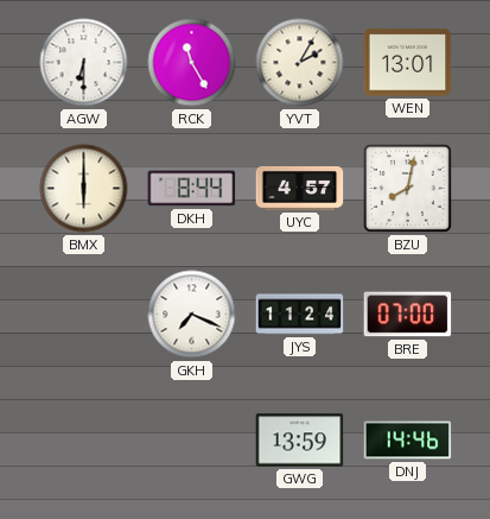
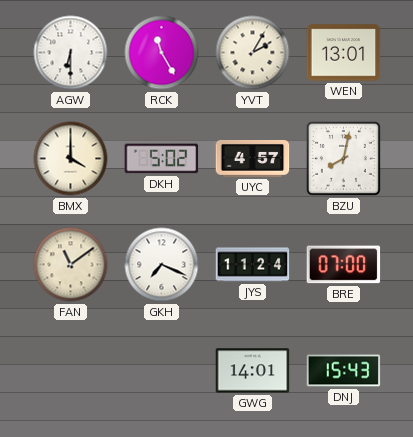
BMX: 6:00 -> 4:00 (71, 159)
DKH: 8:44 -> 5:02 (162, 159)
FAN: none -> 11:09 (71, 265)
GWG: 13:59 -> 14:01 (253, 371)
DNJ: 14:46 -> 15:43 (344, 371)
